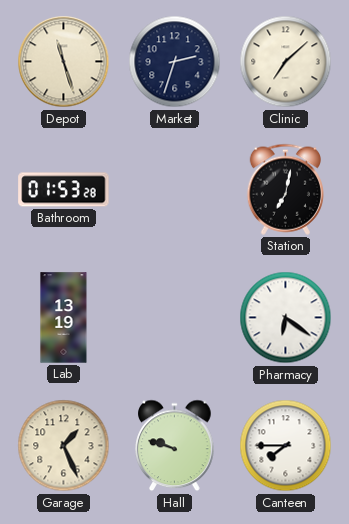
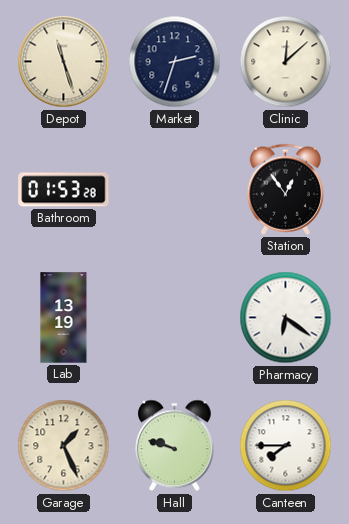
Clinic: 7:08 -> 12:08 (286, 62)
Station: 7:02 -> 12:54 (285, 189)
